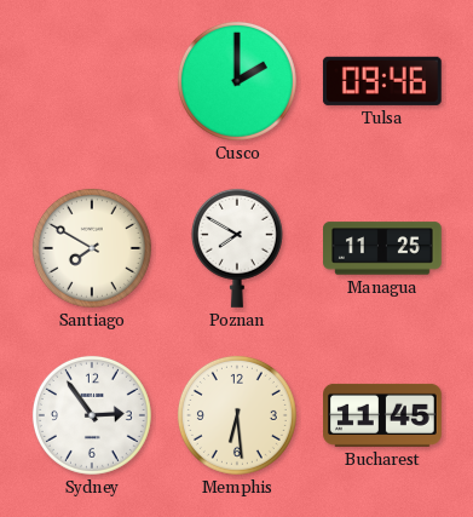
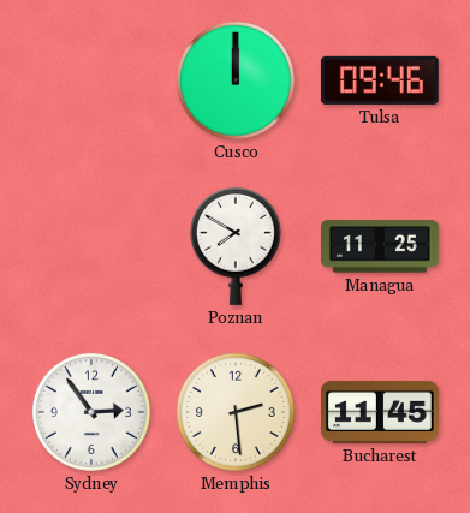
Cusco: 2:00 -> 12:00 (236, 80)
Santiago: 7:50 -> none (92, 248)
Memphis: 6:29 -> 2:29 (236, 412)
